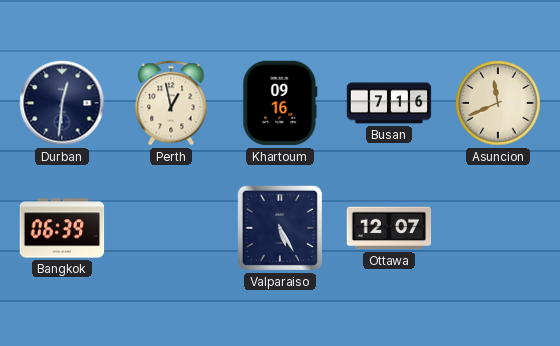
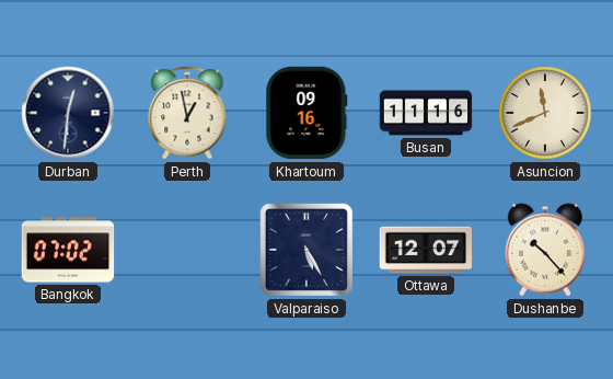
Busan: 7:16 -> 11:16 (426, 113)
Bangkok: 06:39 -> 07:02 (68, 250)
Dushanbe: none -> 10:23 (545, 250)
